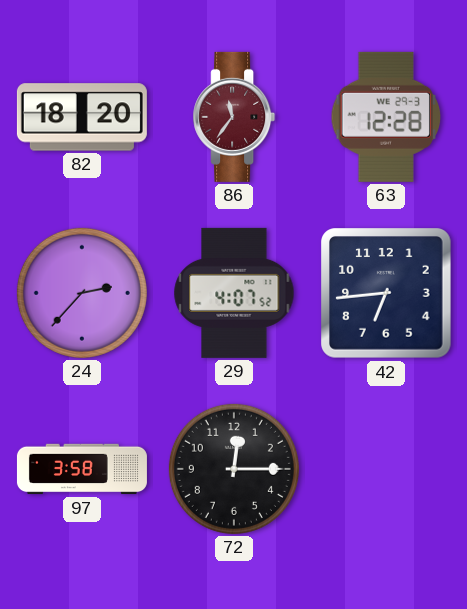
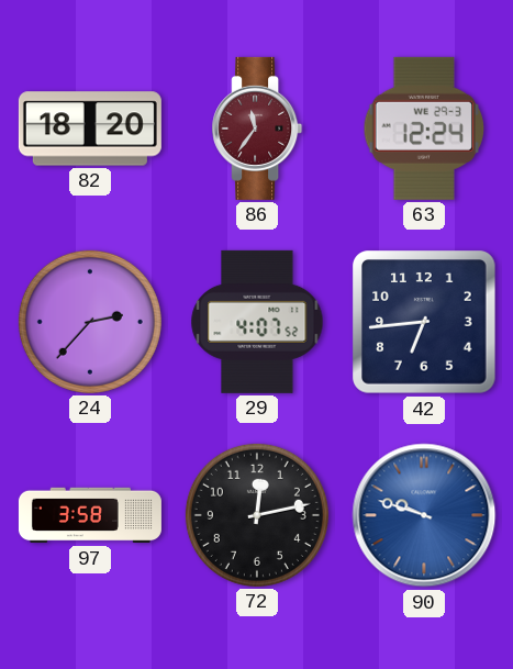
63: 12:28 -> 12:24 (424, 129)
72: 12:15 -> 12:13 (257, 515)
90: none -> 9:48 (424, 515)
